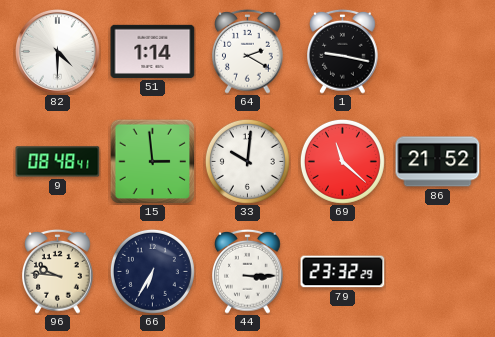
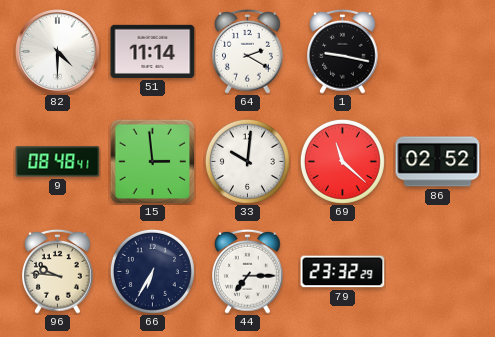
51: 1:14 -> 11:14 (153, 51)
86: 21:52 -> 02:52 (438, 162)
44: 3:15 -> 7:15 (248, 271)
